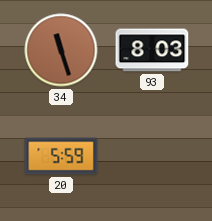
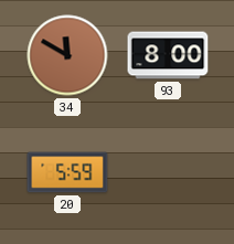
34: 11:27 -> 11:50 (67, 55)
93: 8:03 -> 8:00 (168, 55)
